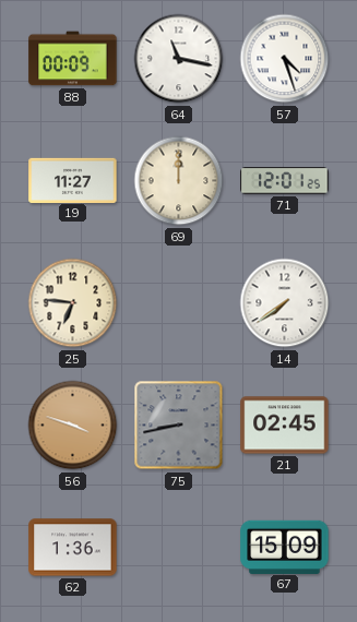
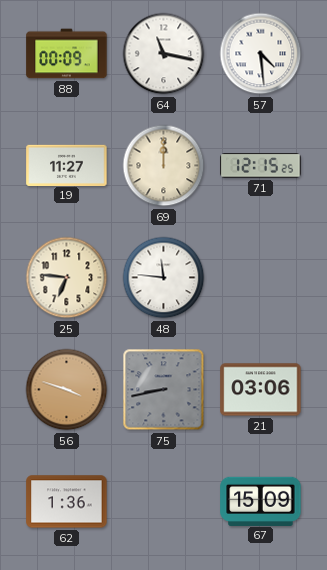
57: 4:27 -> 4:29 (261, 54)
71: 12:01 -> 12:15 (261, 166)
48: none -> 11:46 (164, 278)
14: 7:39 -> none (285, 303)
21: 02:45 -> 03:06 (261, 390)
